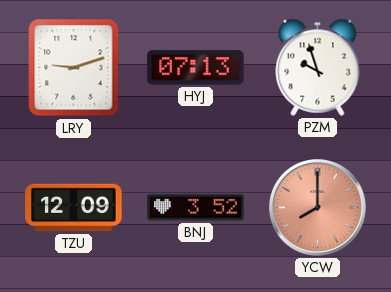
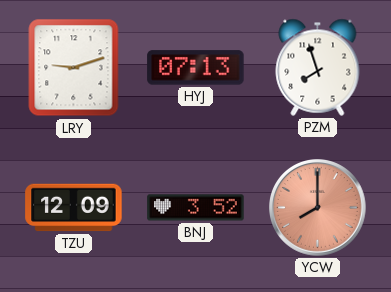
PZM: 9:57 -> 7:57 (318, 67)
